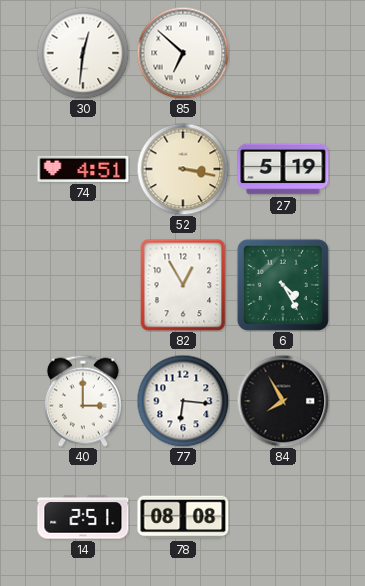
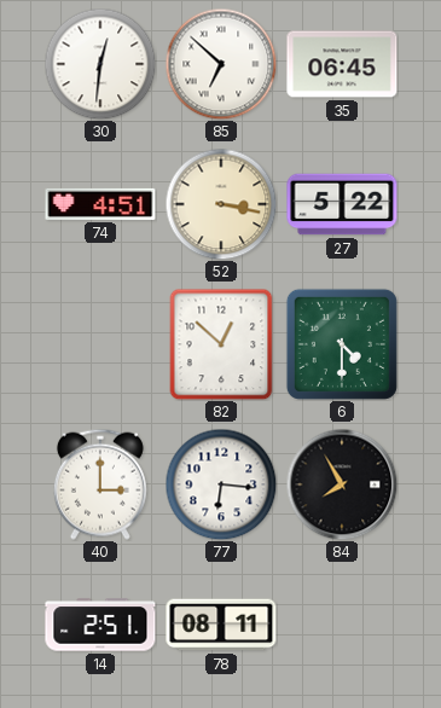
35: none -> 06:45 (342, 64)
27: 5:19 -> 5:22 (342, 204)
82: 12:55 -> 12:52 (221, 344)
6: 4:25 -> 4:30 (342, 344)
78: 08:08 -> 08:11 (221, 625)
